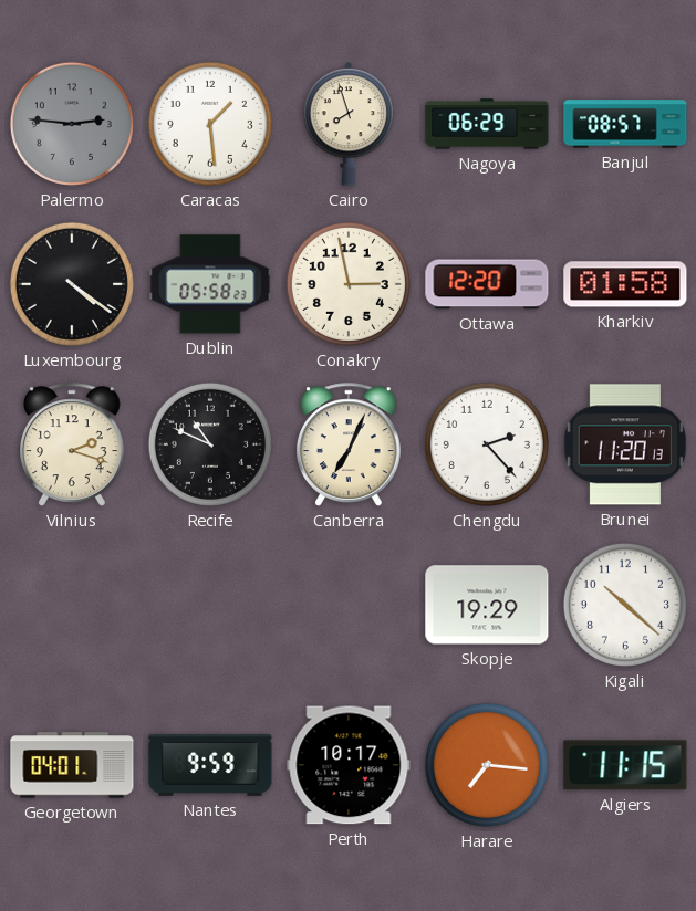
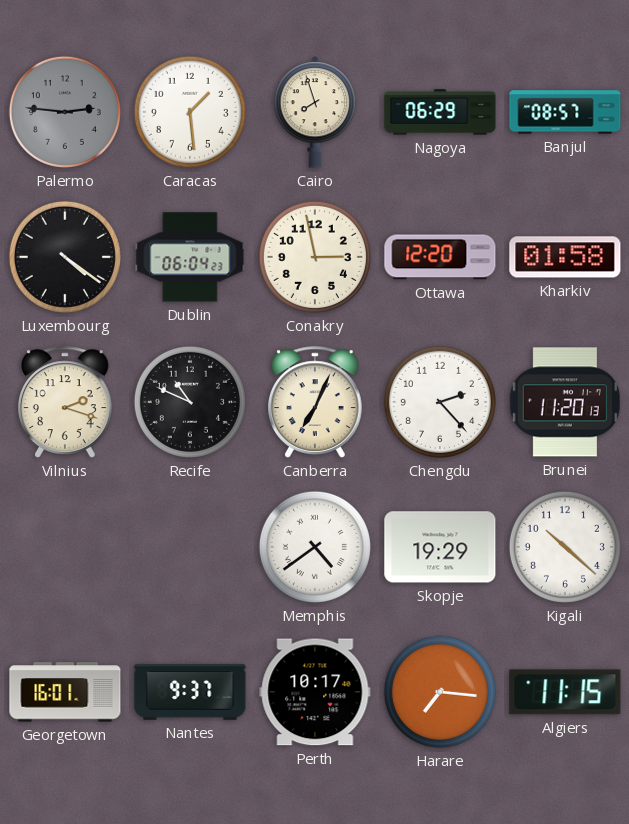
Dublin: 05:58 -> 06:04 (190, 257)
Memphis: none -> 4:39 (315, 547)
Georgetown: 04:01 -> 16:01 (65, 692)
Nantes: 9:59 -> 9:37 (190, 692)
